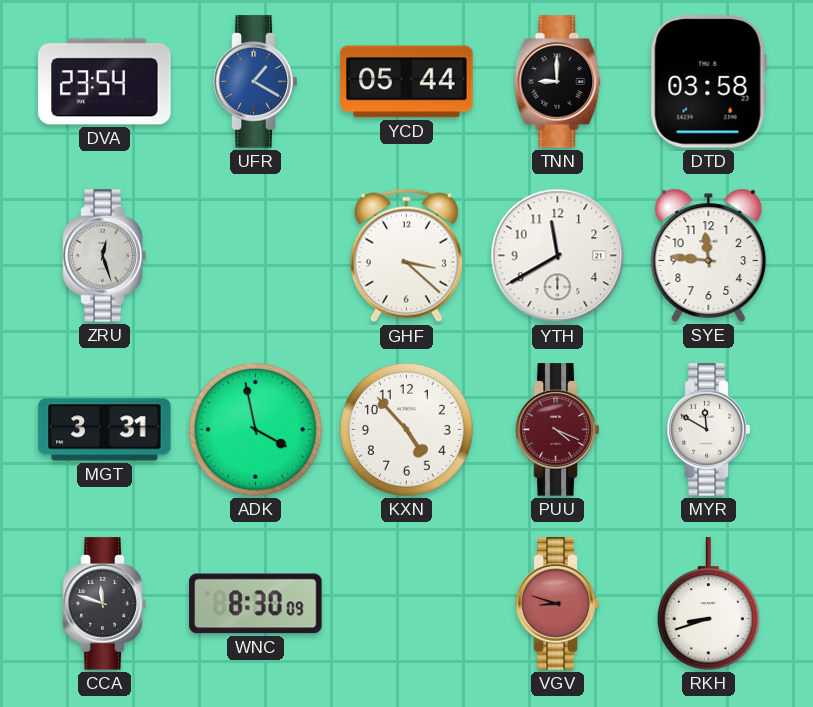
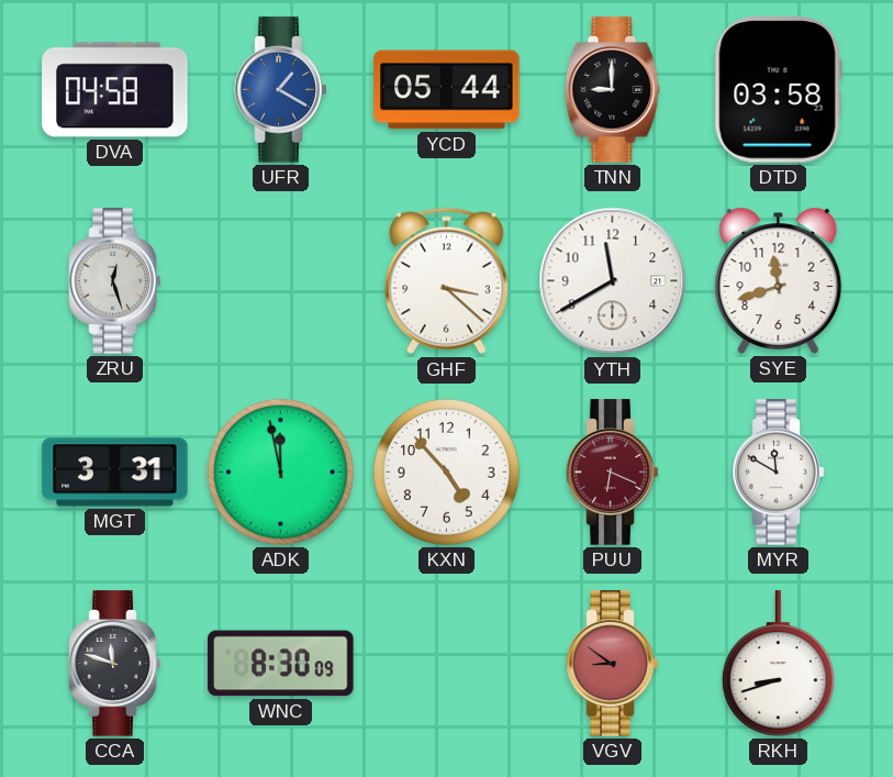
DVA: 23:54 -> 04:58 (115, 90)
SYE: 11:46 -> 11:42 (779, 280)
ADK: 3:58 -> 11:58 (280, 471)
PUU: 4:19 -> 6:19 (613, 473)
VGV: 8:48 -> 8:51 (613, 664)
